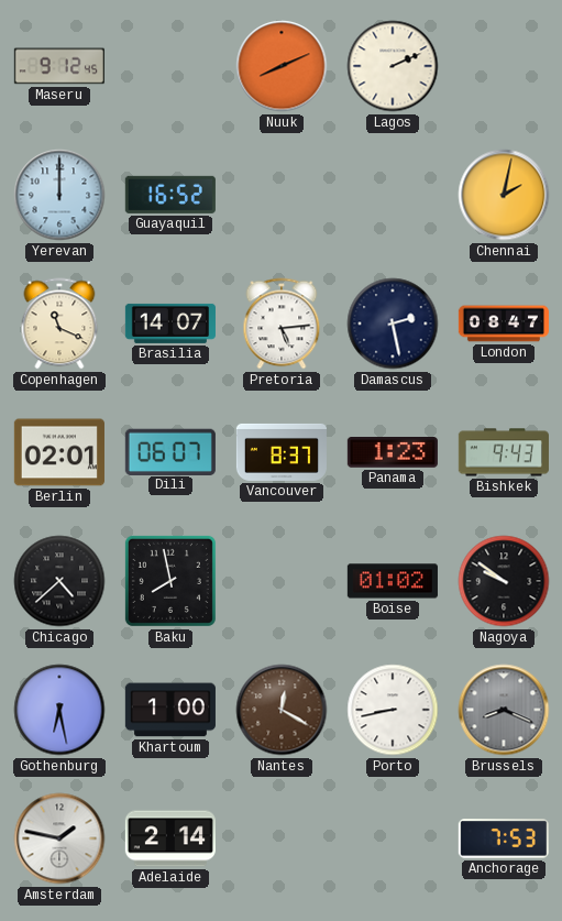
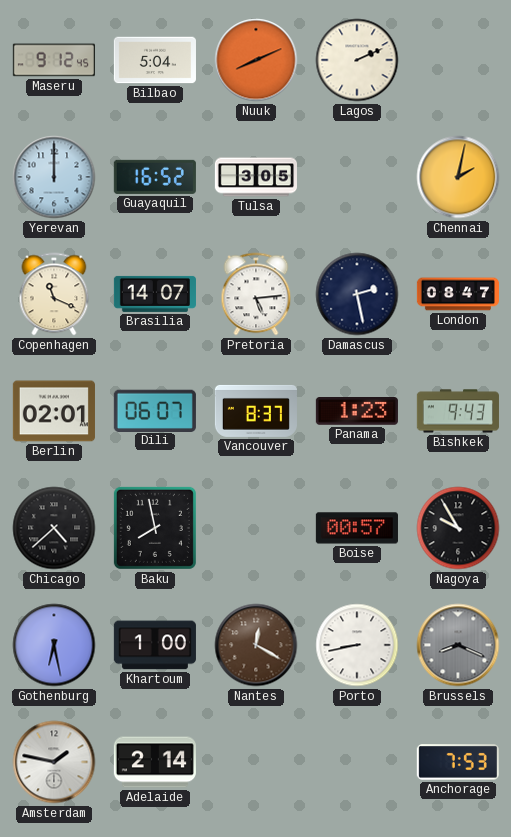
Bilbao: none -> 5:04 (155, 60)
Tulsa: none -> 3:05 (255, 177)
Boise: 01:02 -> 00:57 (357, 528)
Nagoya: 9:51 -> 9:55 (458, 528)
